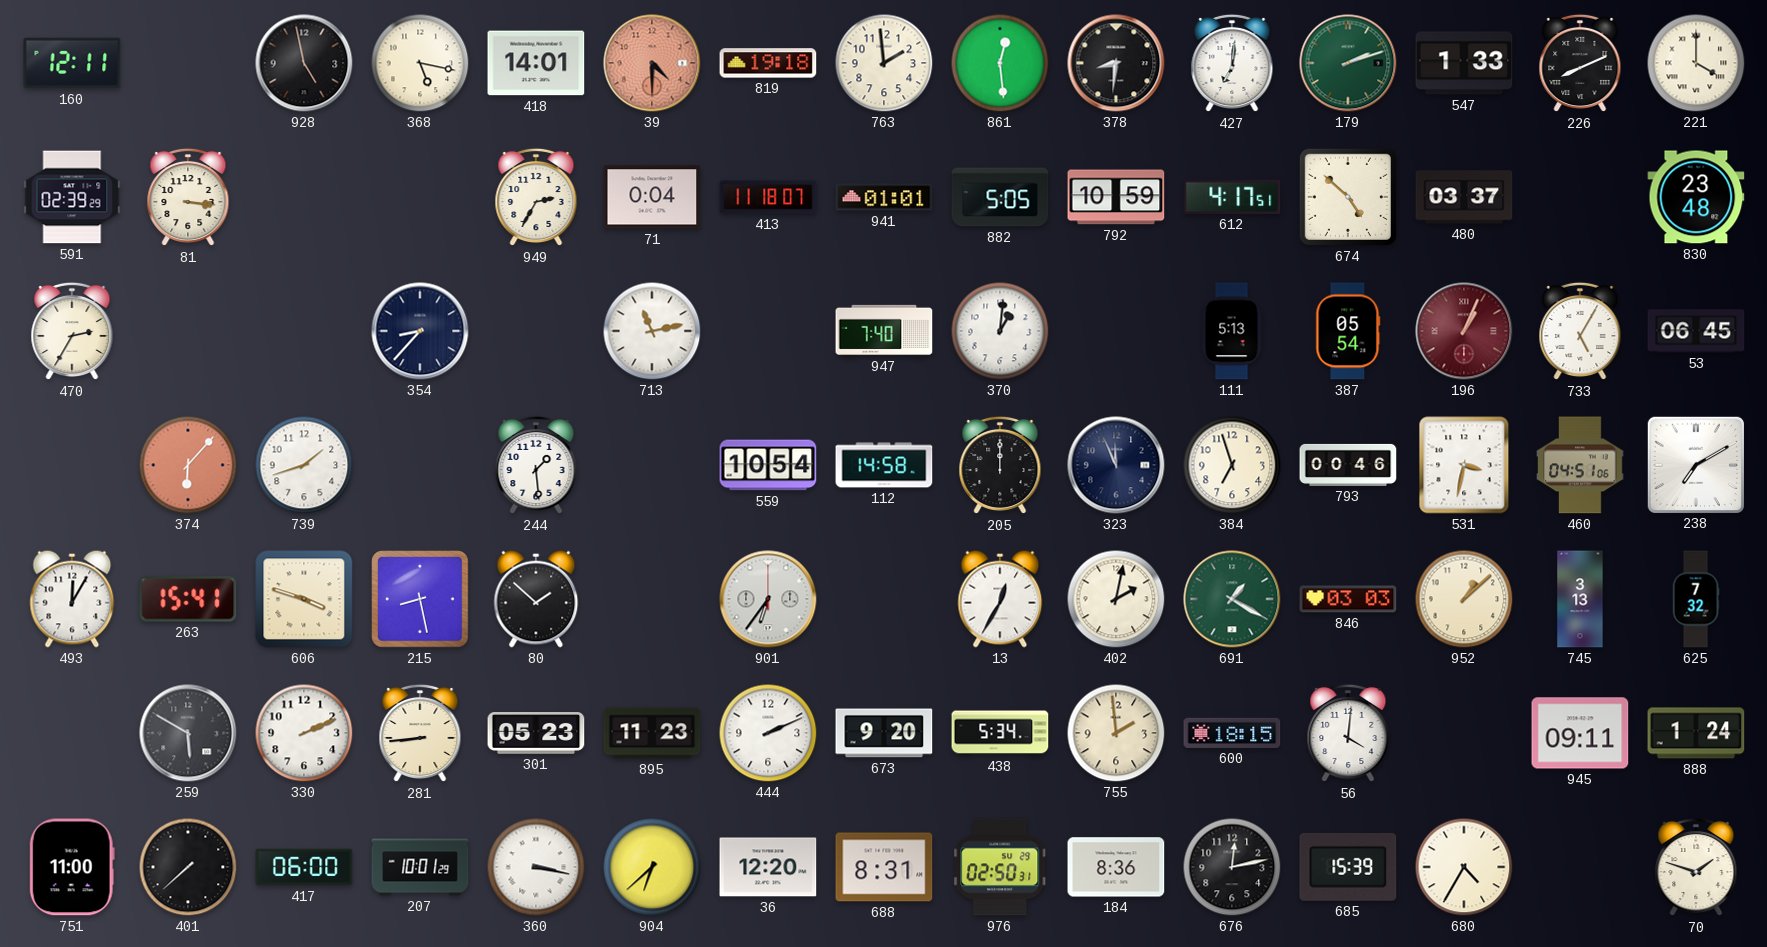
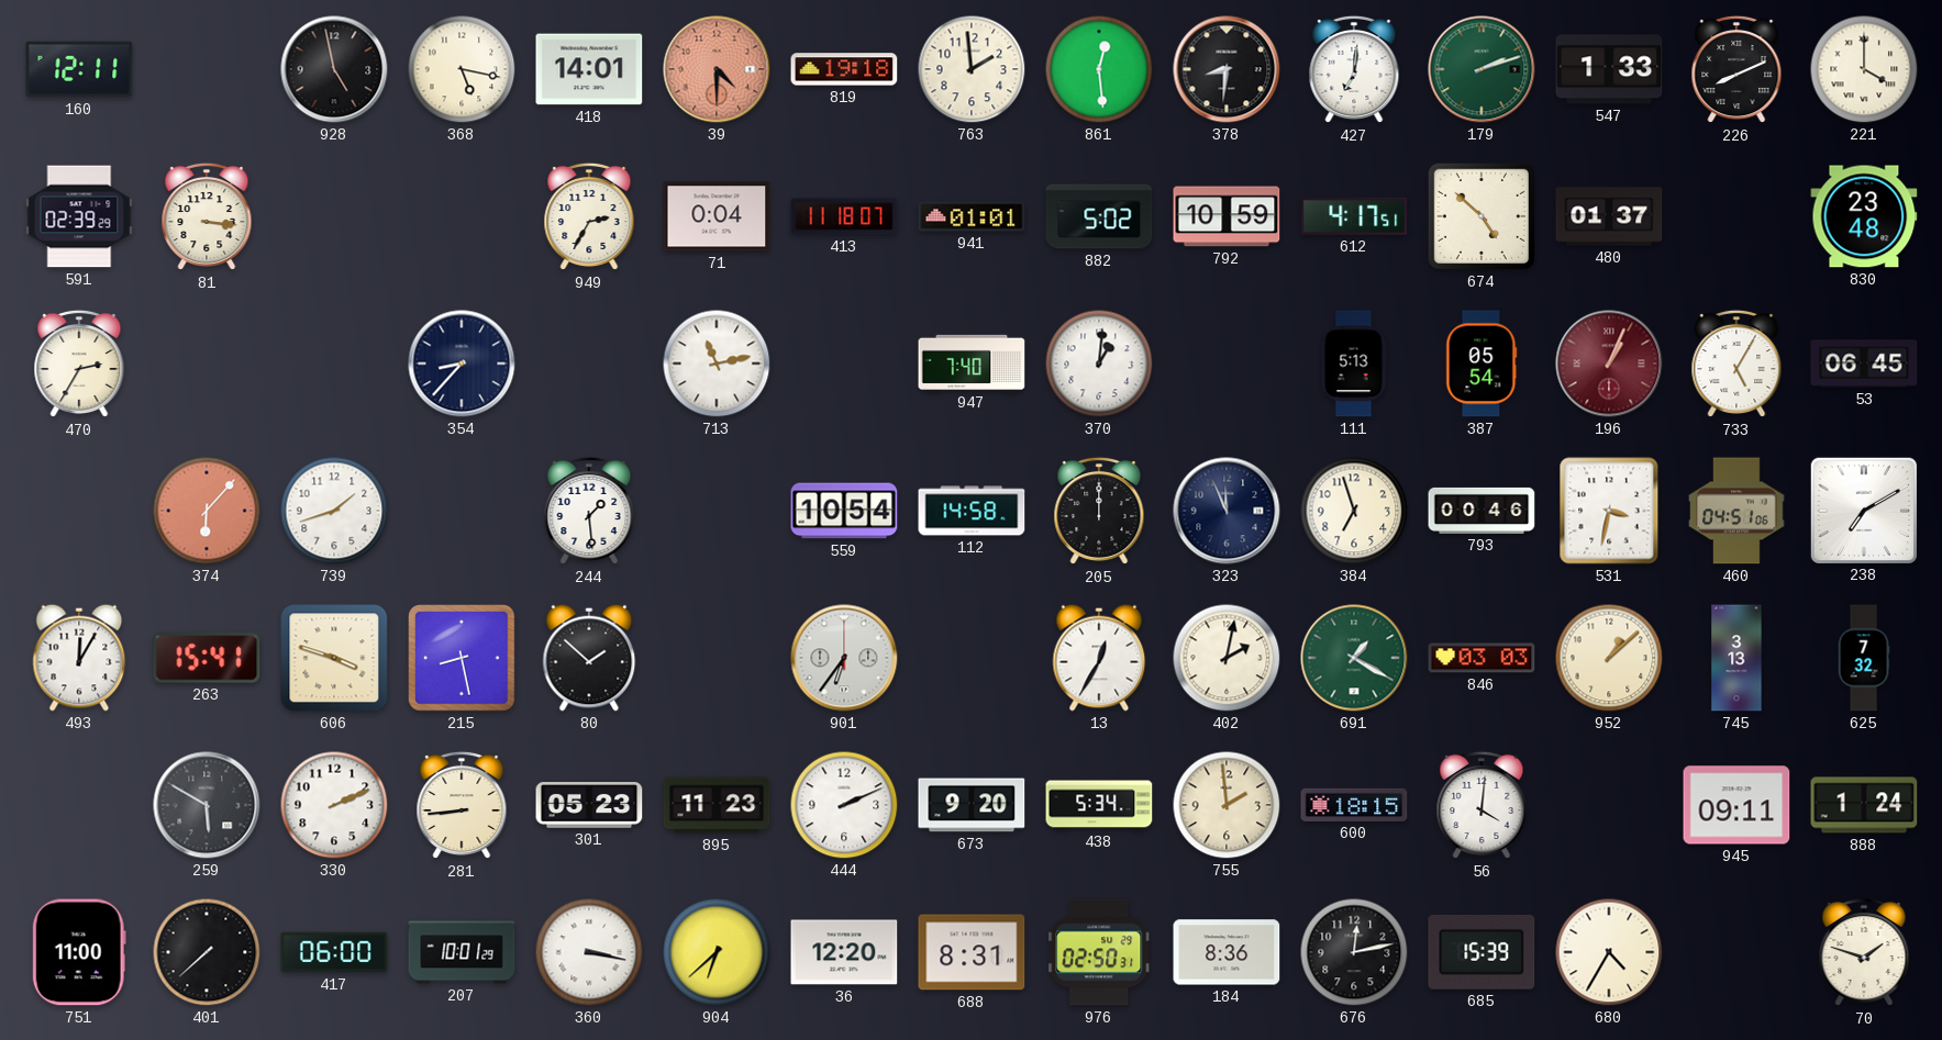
882: 5:05 -> 5:02 (1099, 216)
480: 03:37 -> 01:37 (1609, 216)
